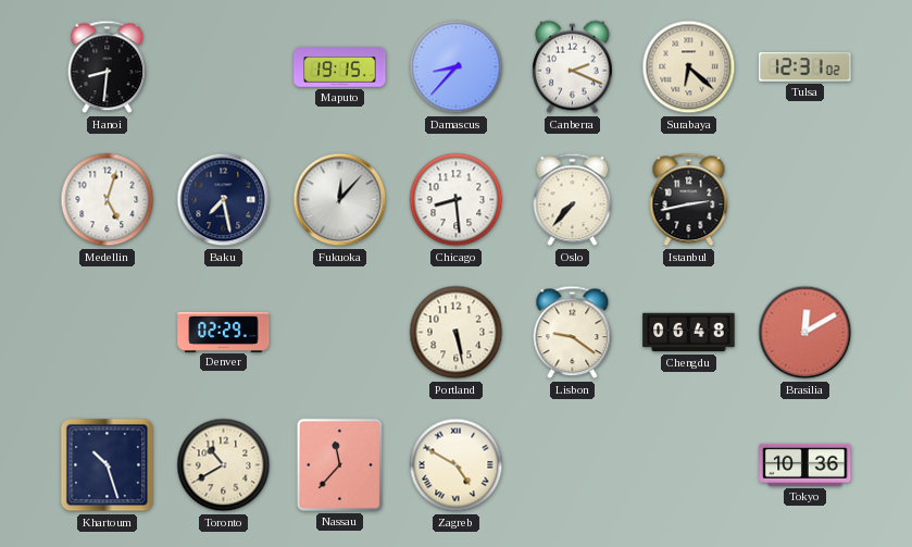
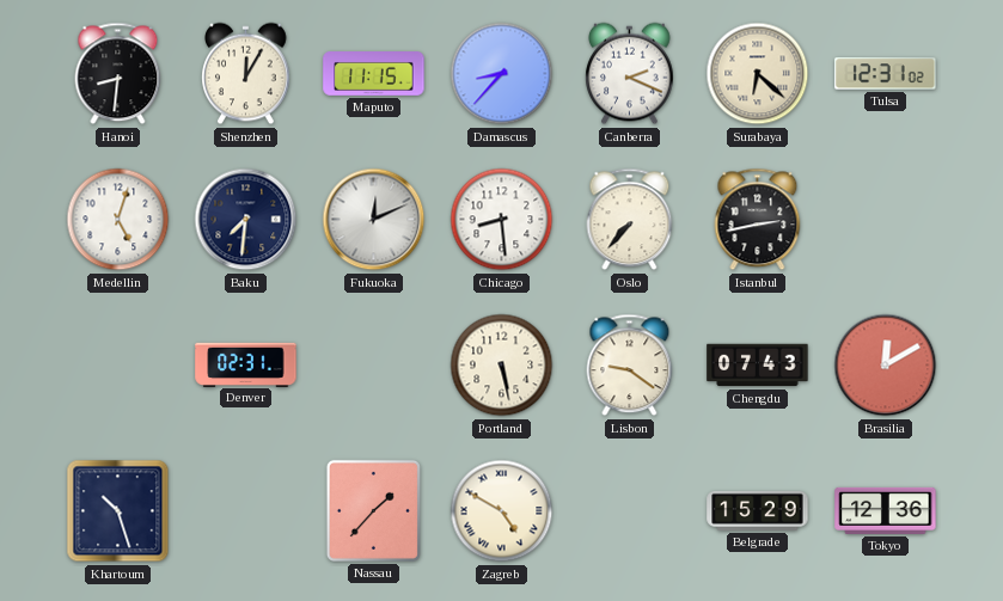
Shenzhen: none -> 12:05 (246, 74)
Maputo: 19:15 -> 11:15 (374, 74)
Baku: 7:28 -> 7:31 (246, 220)
Fukuoka: 12:07 -> 12:11 (374, 220)
Denver: 02:29 -> 02:31 (246, 364)
Chengdu: 06:48 -> 07:43 (758, 366)
Toronto: 10:40 -> none (224, 465)
Nassau: 11:37 -> 1:37 (373, 510)
Belgrade: none -> 15:29 (758, 510)
Tokyo: 10:36 -> 12:36 (886, 510)
